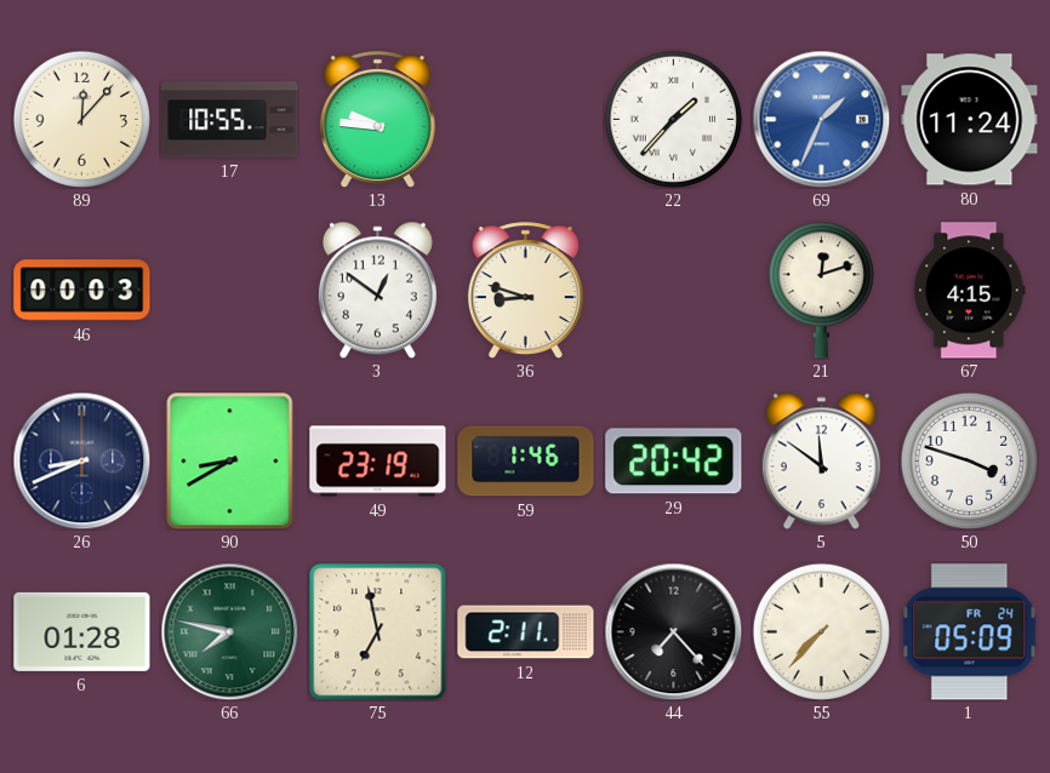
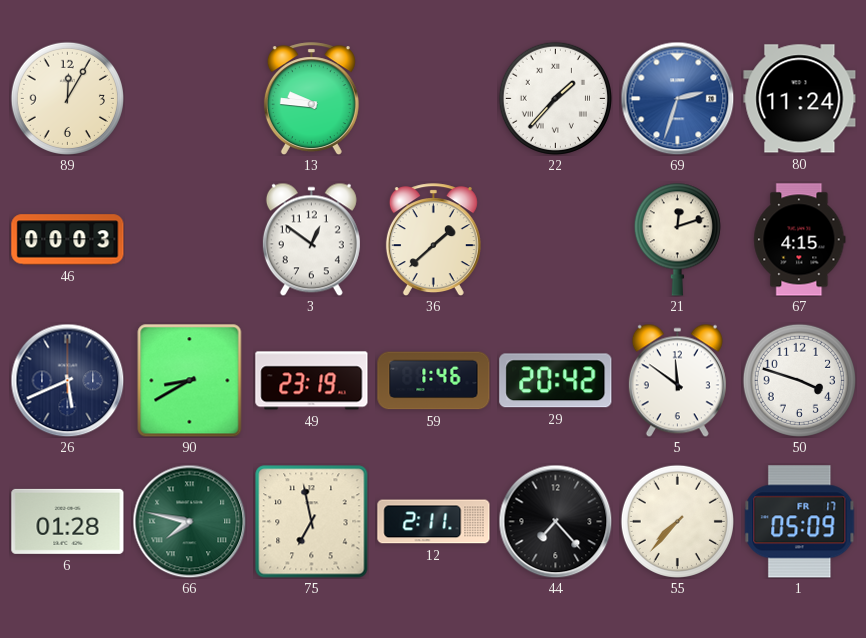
89: 12:07 -> 12:05 (67, 98)
17: 10:55 -> none (230, 120)
69: 1:34 -> 2:33 (677, 98)
36: 8:48 -> 1:38 (433, 240)
26: 8:41 -> 5:41 (67, 380)
1 date: FR 24 -> FR 17 (800, 522)
